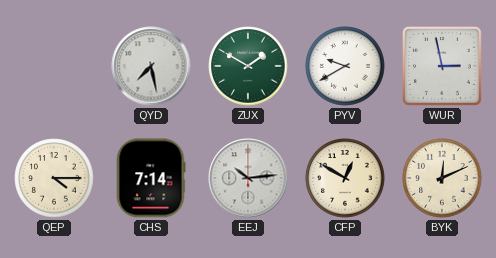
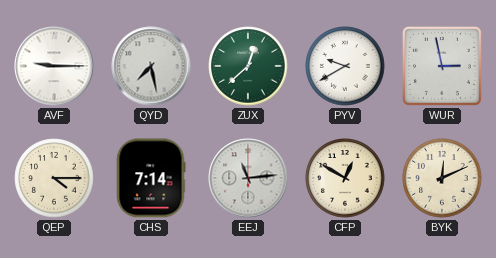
AVF: none -> 9:15 (54, 66)
ZUX: 1:50 -> 12:38 (248, 66)
EEJ: 10:14 -> 11:14 (248, 178)
